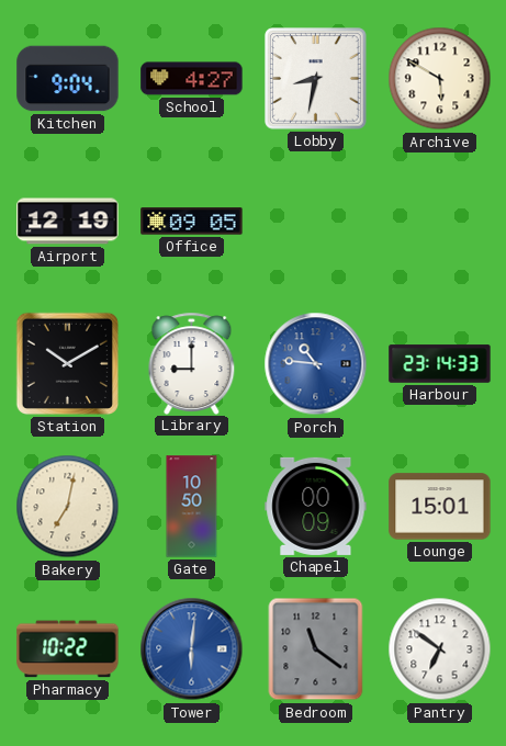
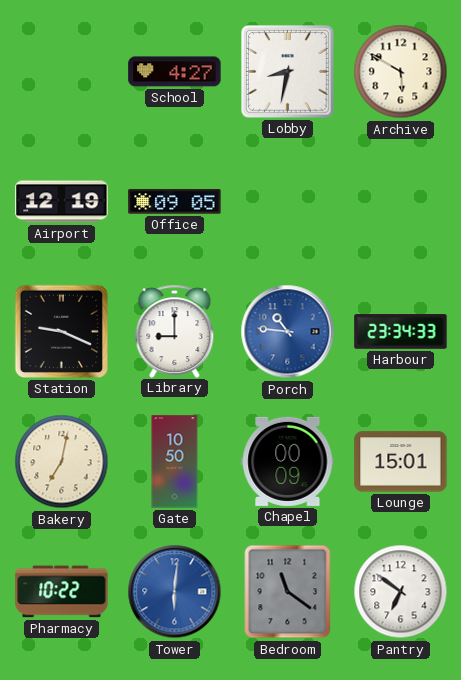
Kitchen: 9:04 -> none (68, 79)
Station: 10:10 -> 9:19 (61, 331)
Harbour: 23:14 -> 23:34 (401, 332)
